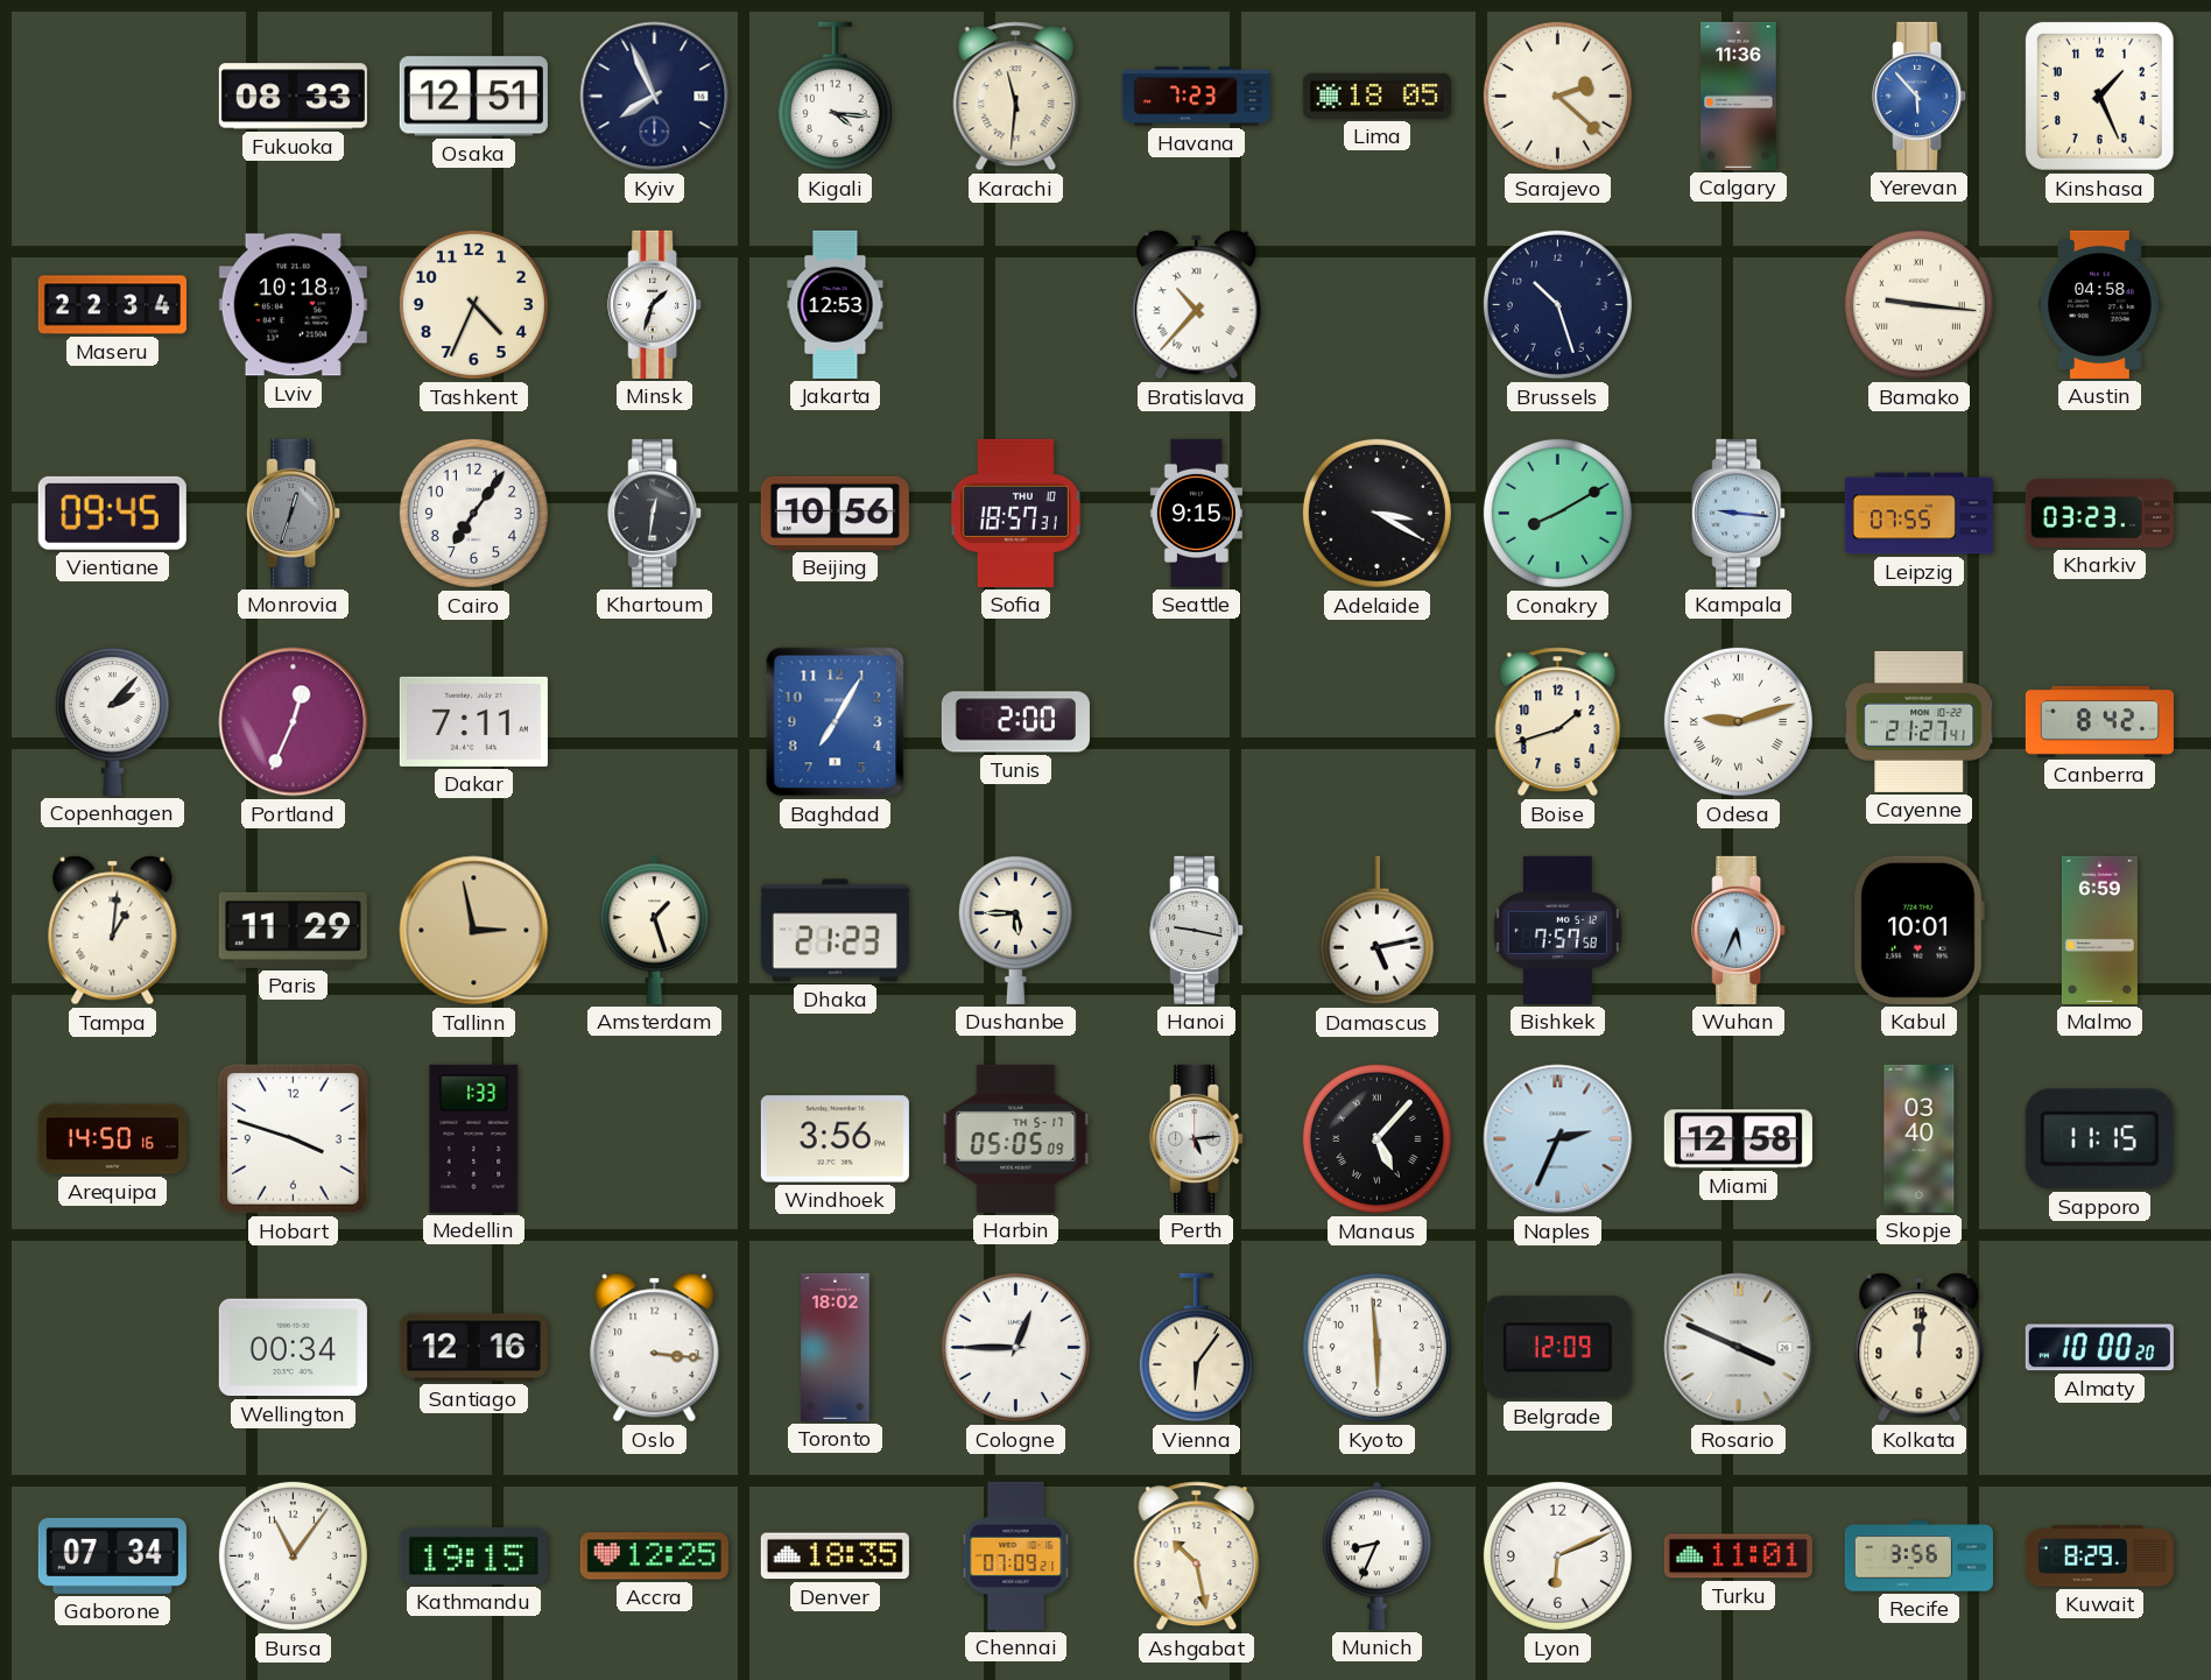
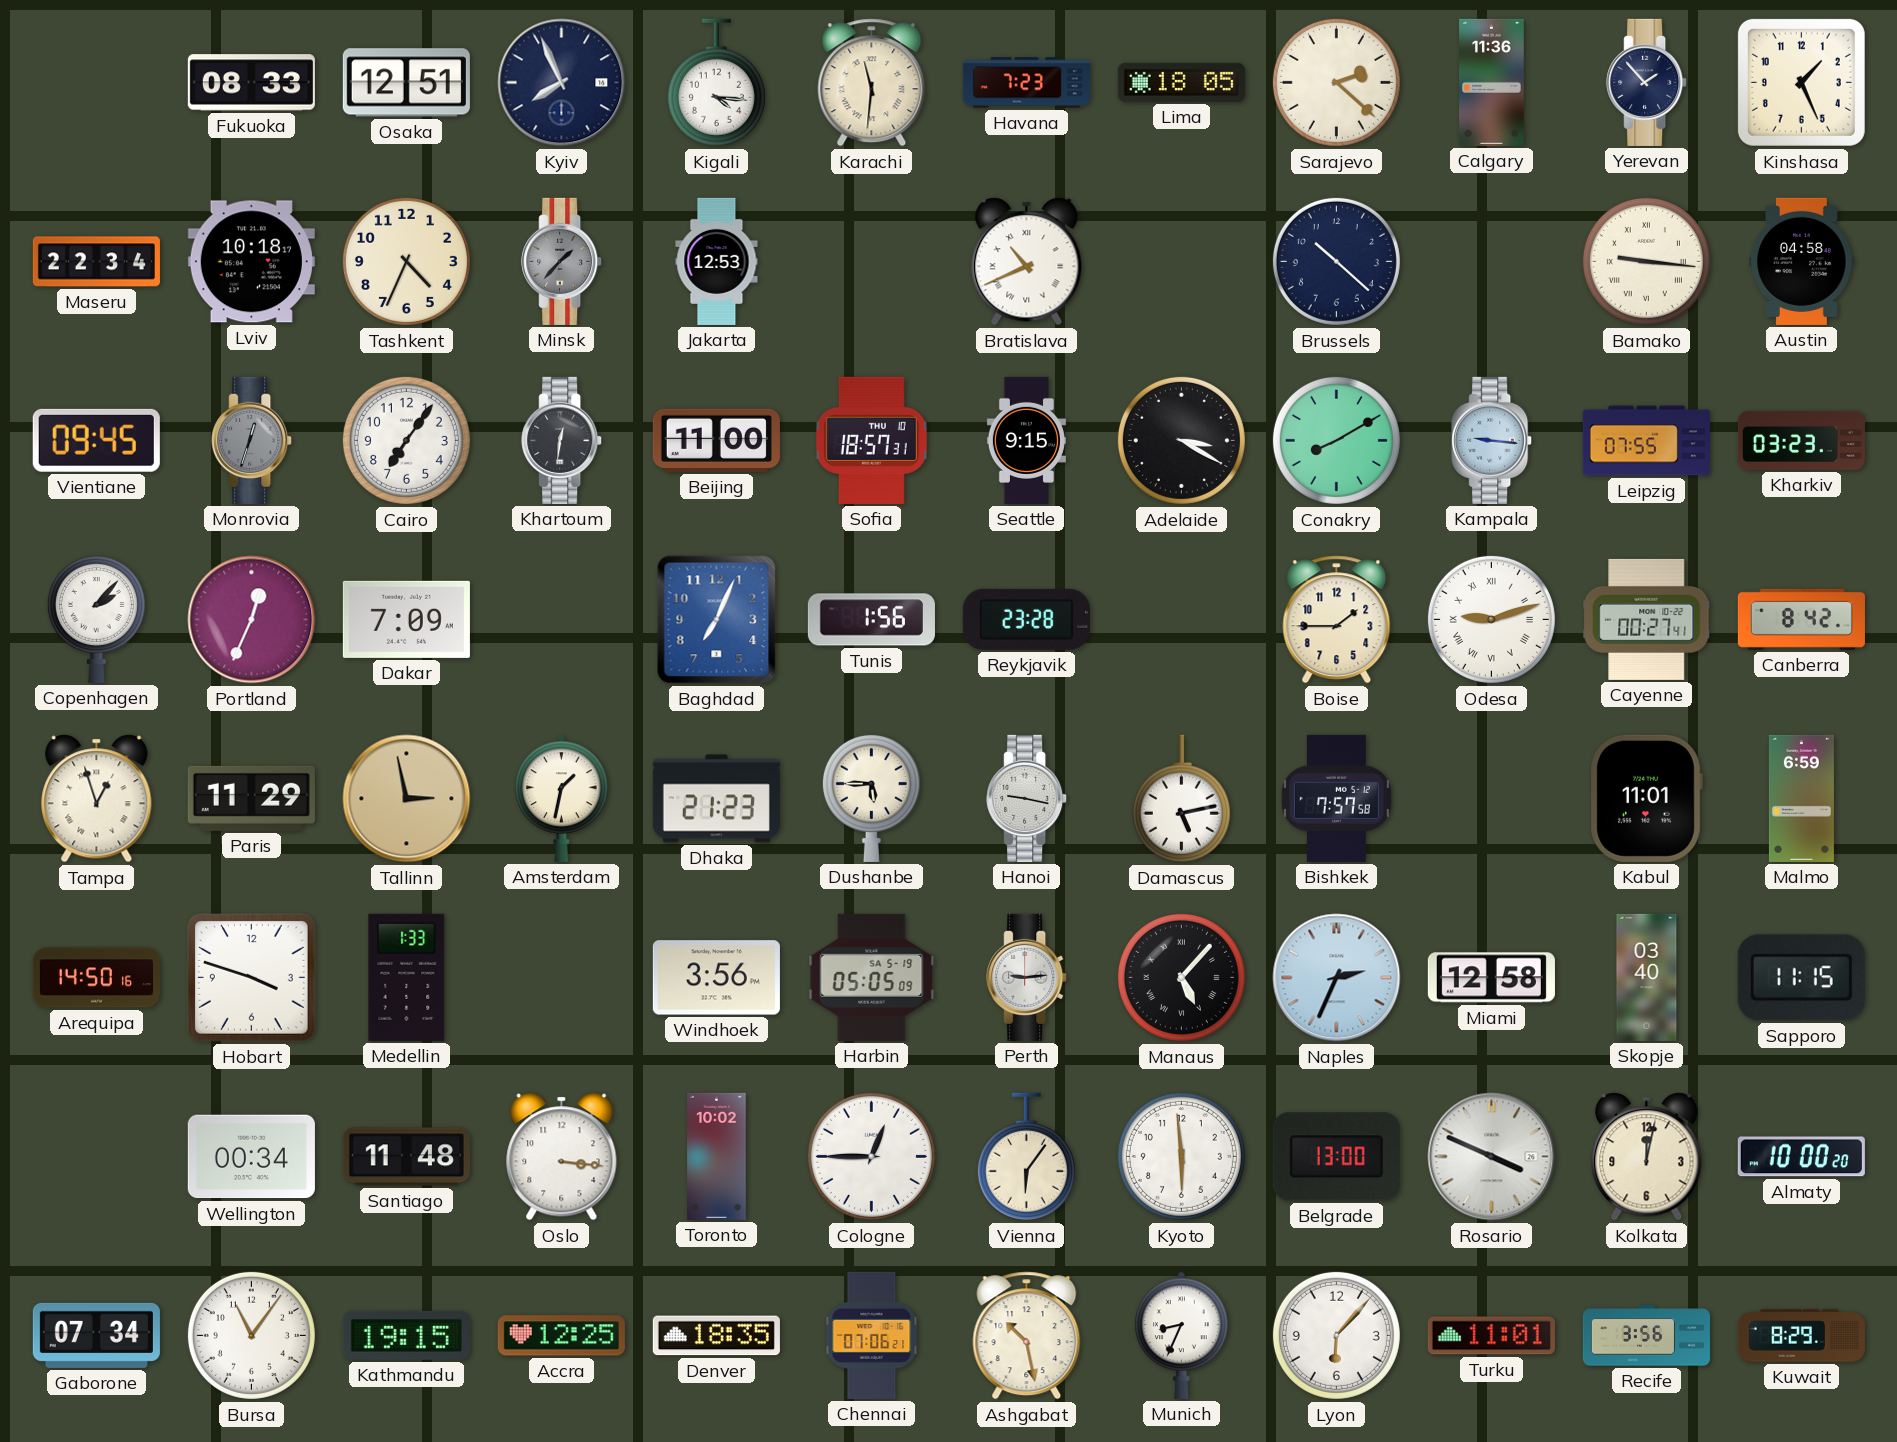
Yerevan: 5:53 -> 1:53 (1647, 82)
Yerevan dial: blue -> navy (1647, 82)
Minsk: 1:33 -> 1:37 (562, 261)
Minsk dial: white -> grey (562, 261)
Bratislava: 10:37 -> 10:41 (1027, 262)
Brussels: 10:27 -> 10:22 (1336, 261)
Beijing: 10:56 -> 11:00 (716, 440)
Dakar: 7:11 -> 7:09 (406, 619)
Baghdad: 7:05 -> 7:04 (717, 620)
Tunis: 2:00 -> 1:56 (871, 620)
Reykjavik: none -> 23:28 (1026, 619)
Boise: 1:42 -> 1:45 (1337, 620)
Cayenne: 21:27 -> 00:27 (1647, 619)
Tampa: 1:01 -> 12:57 (97, 799)
Amsterdam: 1:27 -> 1:32 (562, 798)
Wuhan: 5:34 -> none (1739, 930)
Kabul: 10:01 -> 11:01 (1646, 798)
Harbin date: TH 5-17 -> SA 5-19 (872, 977)
Perth: 5:14 -> 9:14 (1027, 977)
Santiago: 12:16 -> 11:48 (406, 1157)
Toronto: 18:02 -> 10:02 (717, 1156)
Belgrade: 12:09 -> 13:00 (1336, 1157)
Kolkata: 12:01 -> 12:02 (1647, 1157)
Chennai: 07:09 -> 07:06 (872, 1335)
Lyon: 6:11 -> 6:07 (1336, 1335)
